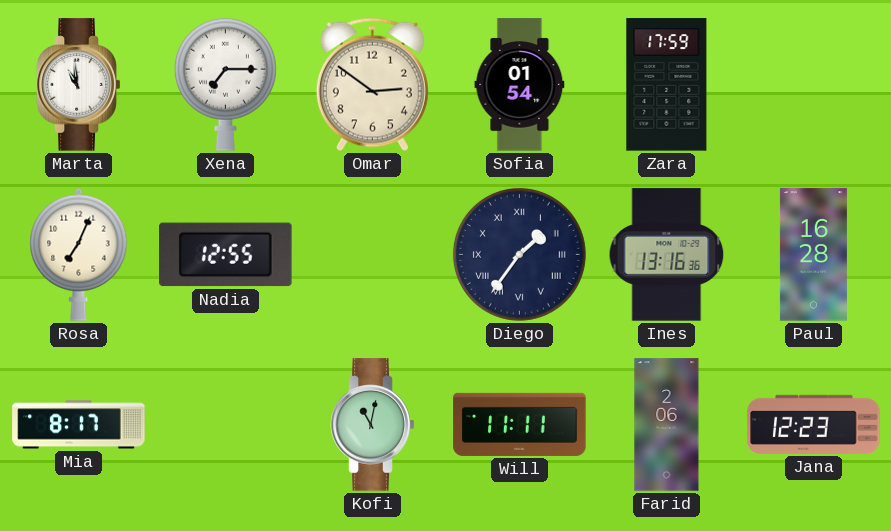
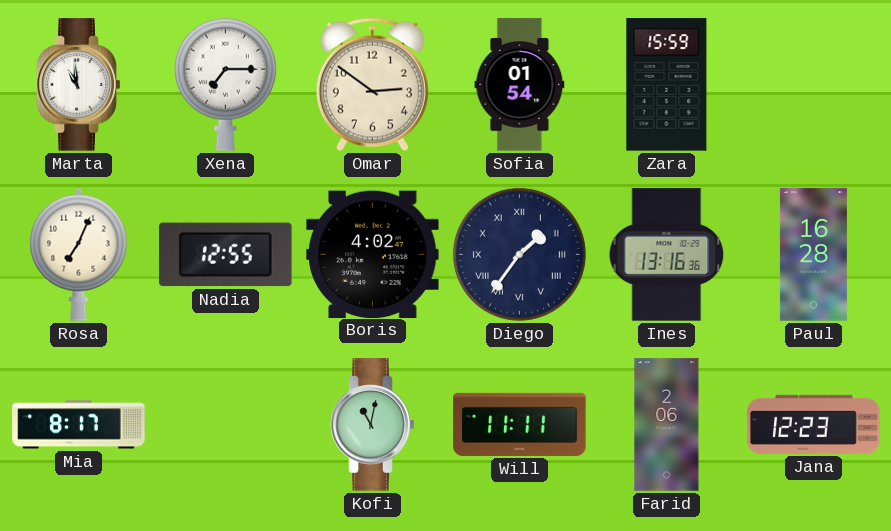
Zara: 17:59 -> 15:59 (667, 85)
Boris: none -> 4:02 (373, 254)
